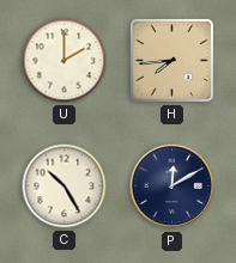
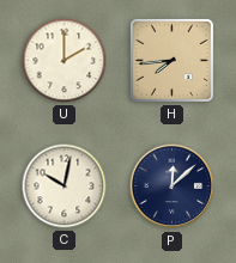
C: 10:25 -> 10:02 (65, 186)
P: 12:10 -> 12:08 (173, 186)
